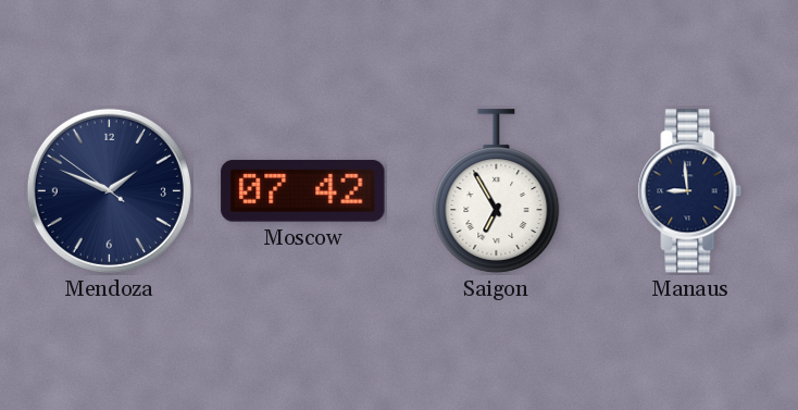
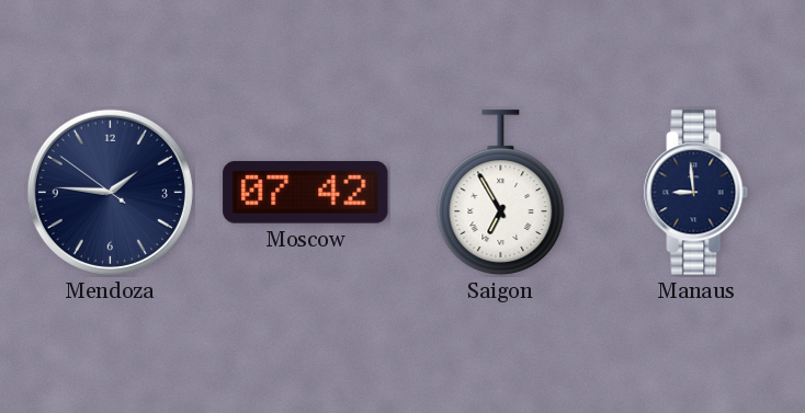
Mendoza: 1:48 -> 1:45 (110, 192)
